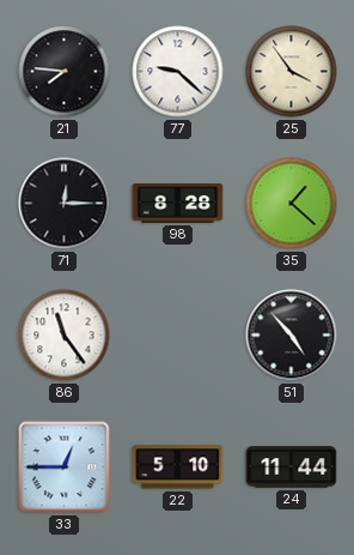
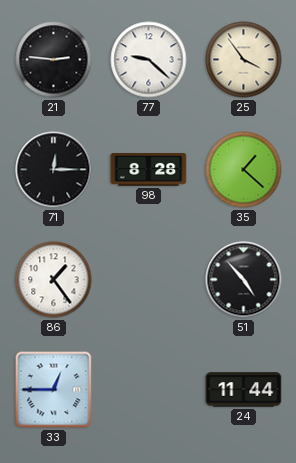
21: 7:46 -> 2:46 (54, 60)
86: 11:24 -> 1:24 (54, 280)
22: 5:10 -> none (178, 467)
